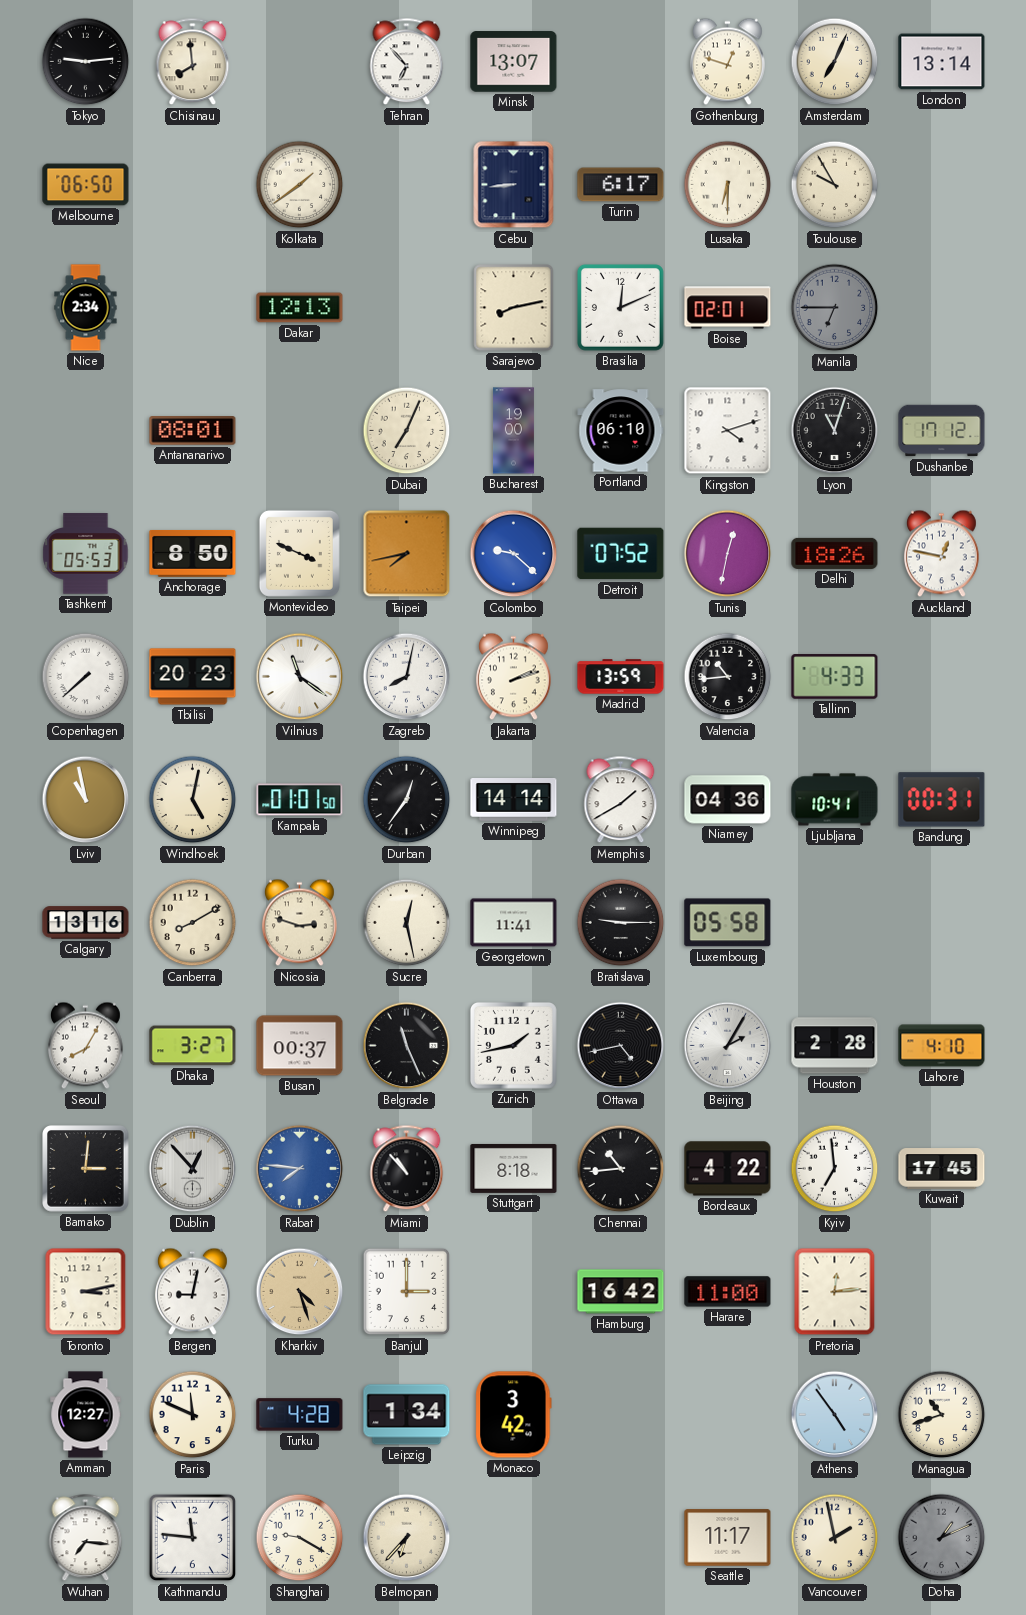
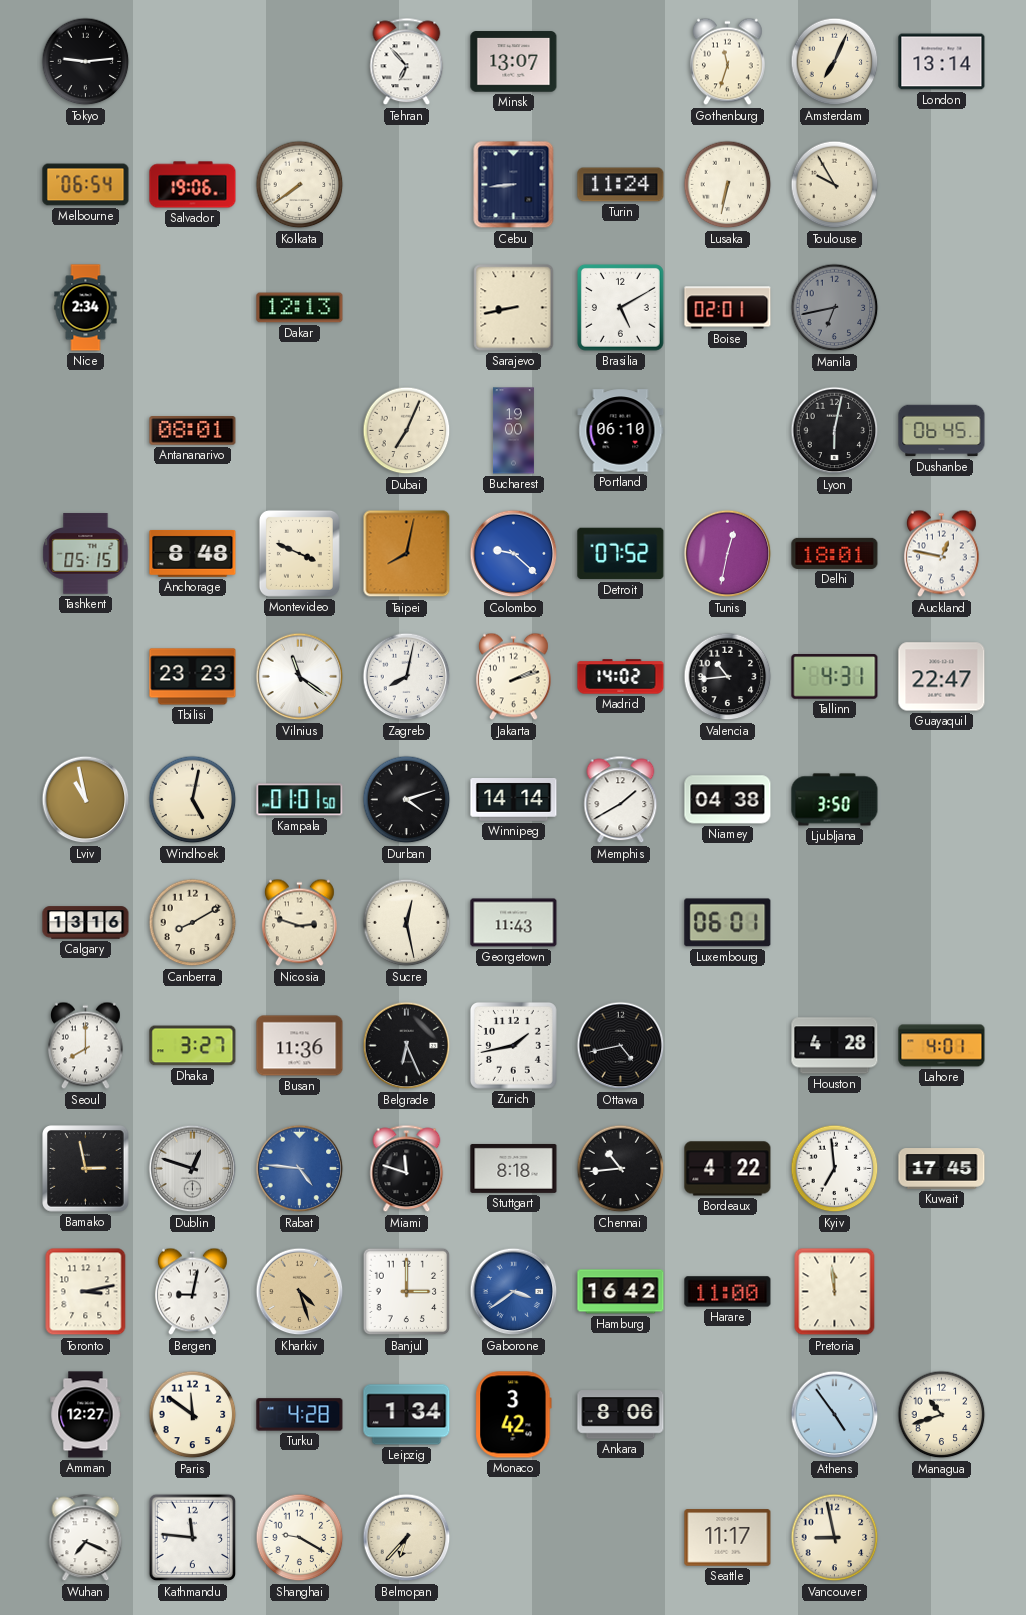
Chisinau: 7:59 -> none (193, 62)
Gothenburg: 12:48 -> 11:33 (727, 62)
Melbourne: 06:50 -> 06:54 (86, 185)
Salvador: none -> 19:06 (193, 185)
Kolkata: 1:39 -> 7:39 (300, 185)
Turin: 6:17 -> 11:24 (621, 185)
Lusaka: 6:30 -> 6:32 (728, 185)
Sarajevo: 8:13 -> 8:43 (514, 308)
Brasilia: 12:11 -> 5:10 (620, 307)
Manila: 6:45 -> 6:43 (835, 308)
Kingston: 4:12 -> none (728, 431)
Lyon: 11:03 -> 6:02 (835, 431)
Dushanbe: 17:12 -> 06:45 (942, 431)
Tashkent: 05:53 -> 05:15 (86, 554)
Anchorage: 8:50 -> 8:48 (193, 553)
Taipei: 7:43 -> 8:02 (407, 554)
Delhi: 18:26 -> 18:01 (835, 553)
Copenhagen: 7:38 -> none (86, 677)
Tbilisi: 20:23 -> 23:23 (193, 677)
Madrid: 13:59 -> 14:02 (621, 677)
Tallinn: 4:33 -> 4:31 (835, 677)
Guayaquil: none -> 22:47 (942, 677)
Durban: 12:36 -> 4:12 (407, 800)
Niamey: 04:36 -> 04:38 (728, 800)
Ljubljana: 10:41 -> 3:50 (835, 800)
Bandung: 00:31 -> none (942, 800)
Georgetown: 11:41 -> 11:43 (514, 923)
Bratislava: 9:15 -> none (621, 923)
Luxembourg: 05:58 -> 06:01 (728, 923)
Seoul: 8:05 -> 8:00 (85, 1046)
Busan: 00:37 -> 11:36 (300, 1046)
Belgrade: 11:26 -> 6:26 (407, 1046)
Beijing: 2:05 -> none (728, 1046)
Houston: 2:28 -> 4:28 (835, 1046)
Lahore: 4:10 -> 4:01 (942, 1046)
Bamako: 3:01 -> 2:58 (86, 1169)
Dublin: 12:53 -> 12:48 (193, 1169)
Rabat: 7:46 -> 4:46 (300, 1169)
Miami: 10:53 -> 11:48 (407, 1169)
Gaborone: none -> 3:39 (514, 1292)
Pretoria: 12:14 -> 11:59 (835, 1292)
Paris: 11:49 -> 11:51 (193, 1415)
Ankara: none -> 8:06 (621, 1415)
Wuhan: 7:16 -> 7:19 (86, 1538)
Vancouver: 1:58 -> 8:58 (835, 1538)
Doha: 1:11 -> none (942, 1538)
